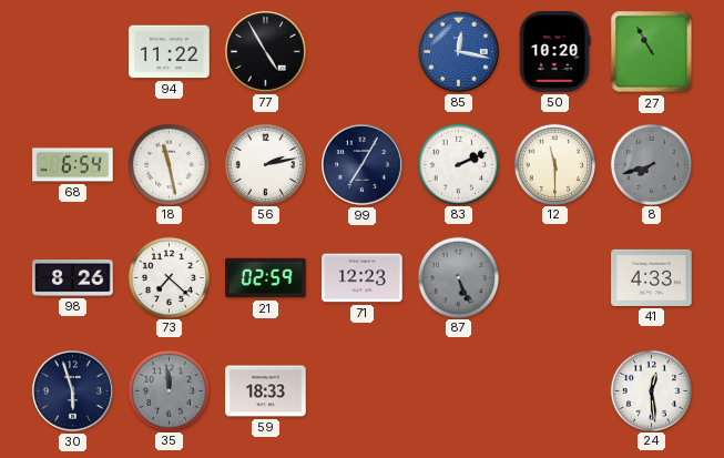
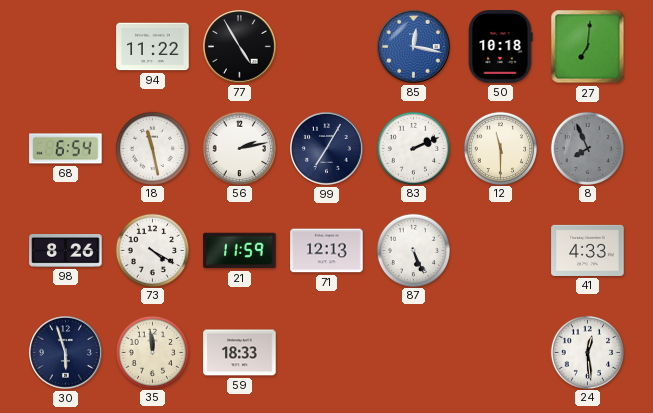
50: 10:20 -> 10:18 (500, 47)
27: 10:55 -> 7:01 (588, 47)
8: 7:42 -> 7:56 (587, 148)
73: 7:22 -> 4:20 (152, 250)
21: 02:59 -> 11:59 (240, 251)
71: 12:23 -> 12:13 (327, 251)
87 dial: grey -> white (413, 250)
35 dial: grey -> cream (152, 352)
